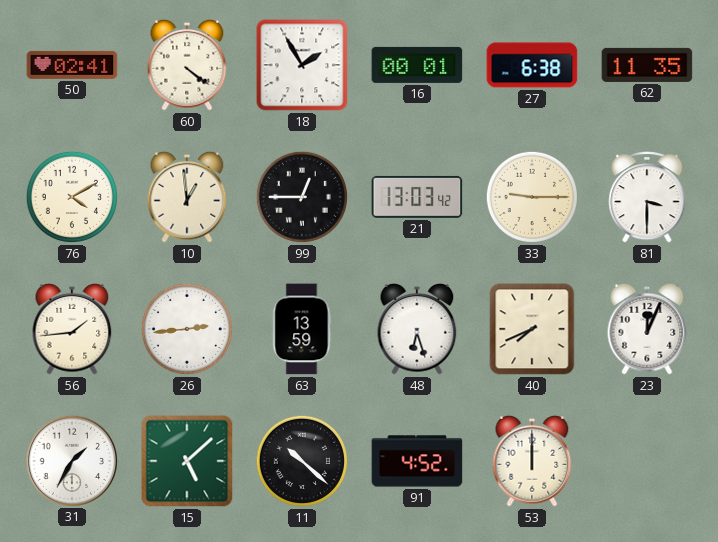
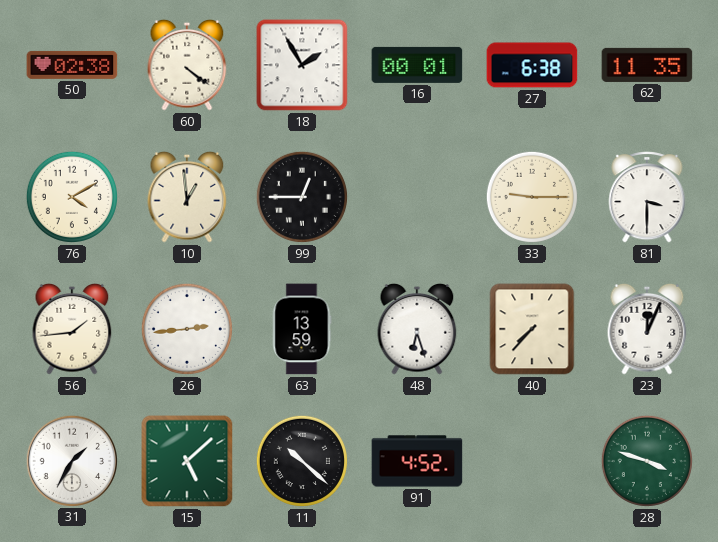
50: 02:41 -> 02:38 (72, 65)
21: 13:03 -> none (417, 197)
40: 7:41 -> 7:37 (532, 329)
53: 12:00 -> none (532, 461)
28: none -> 3:48 (647, 461)
